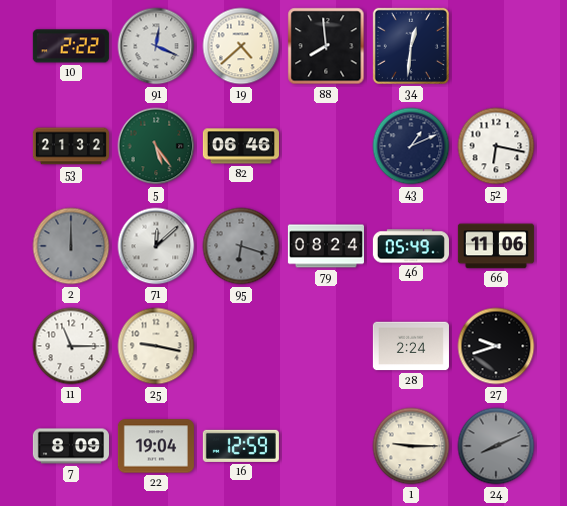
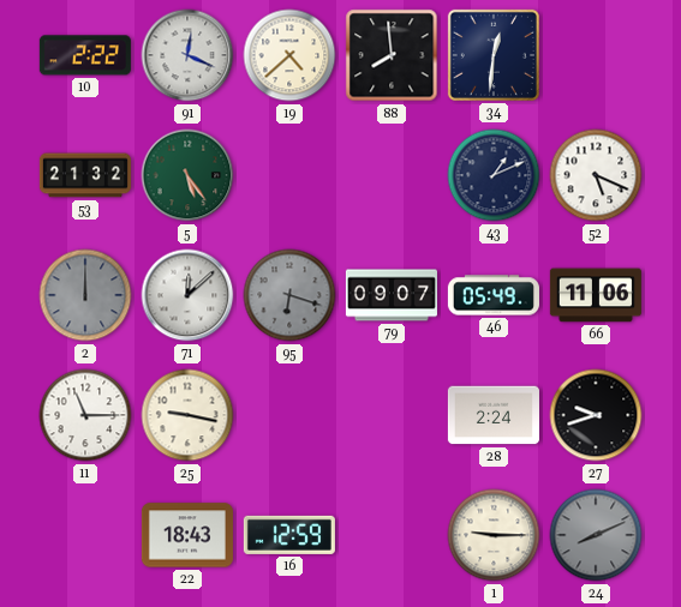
82: 06:46 -> none (241, 146)
52: 6:17 -> 5:19 (596, 175)
79: 08:24 -> 09:07 (392, 295)
7: 8:09 -> none (71, 446)
22: 19:04 -> 18:43 (187, 535)
